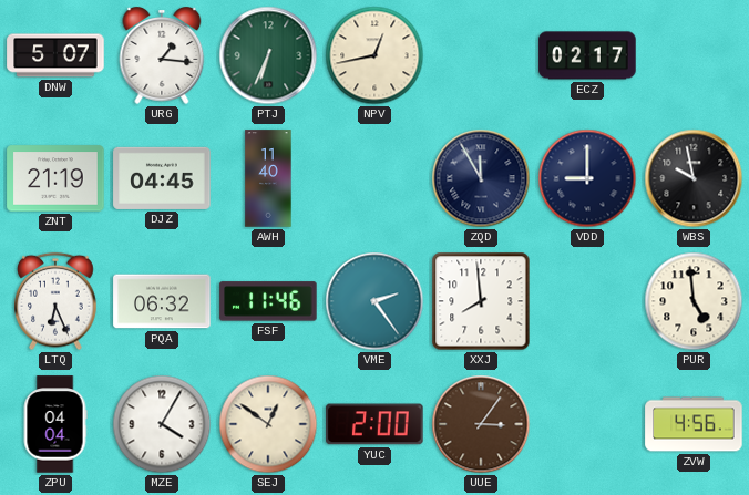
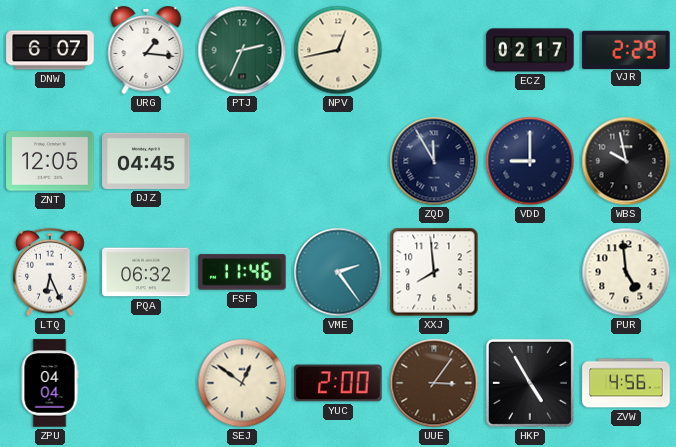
DNW: 5:07 -> 6:07 (50, 50)
PTJ: 6:34 -> 2:34 (242, 50)
VJR: none -> 2:29 (626, 49)
ZNT: 21:19 -> 12:05 (50, 161)
AWH: 11:40 -> none (268, 178)
MZE: 4:05 -> none (162, 424)
HKP: none -> 4:55 (530, 383)
